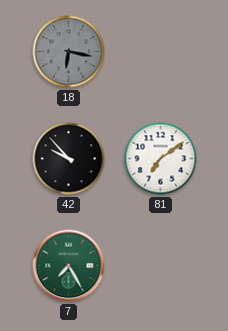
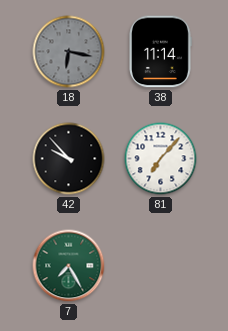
38: none -> 11:14 (161, 52)
81: 7:09 -> 7:07 (161, 159)
